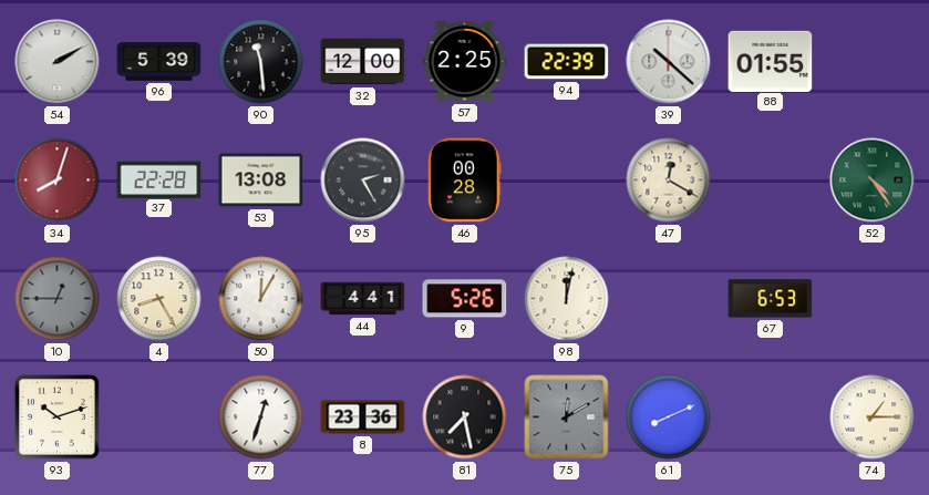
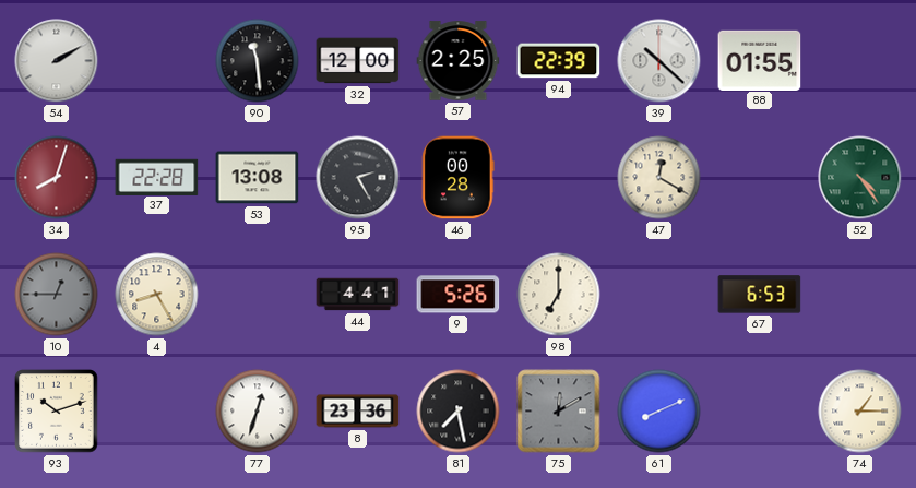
96: 5:39 -> none (159, 62)
50: 12:05 -> none (261, 299)
98: 12:02 -> 7:00 (559, 295)
